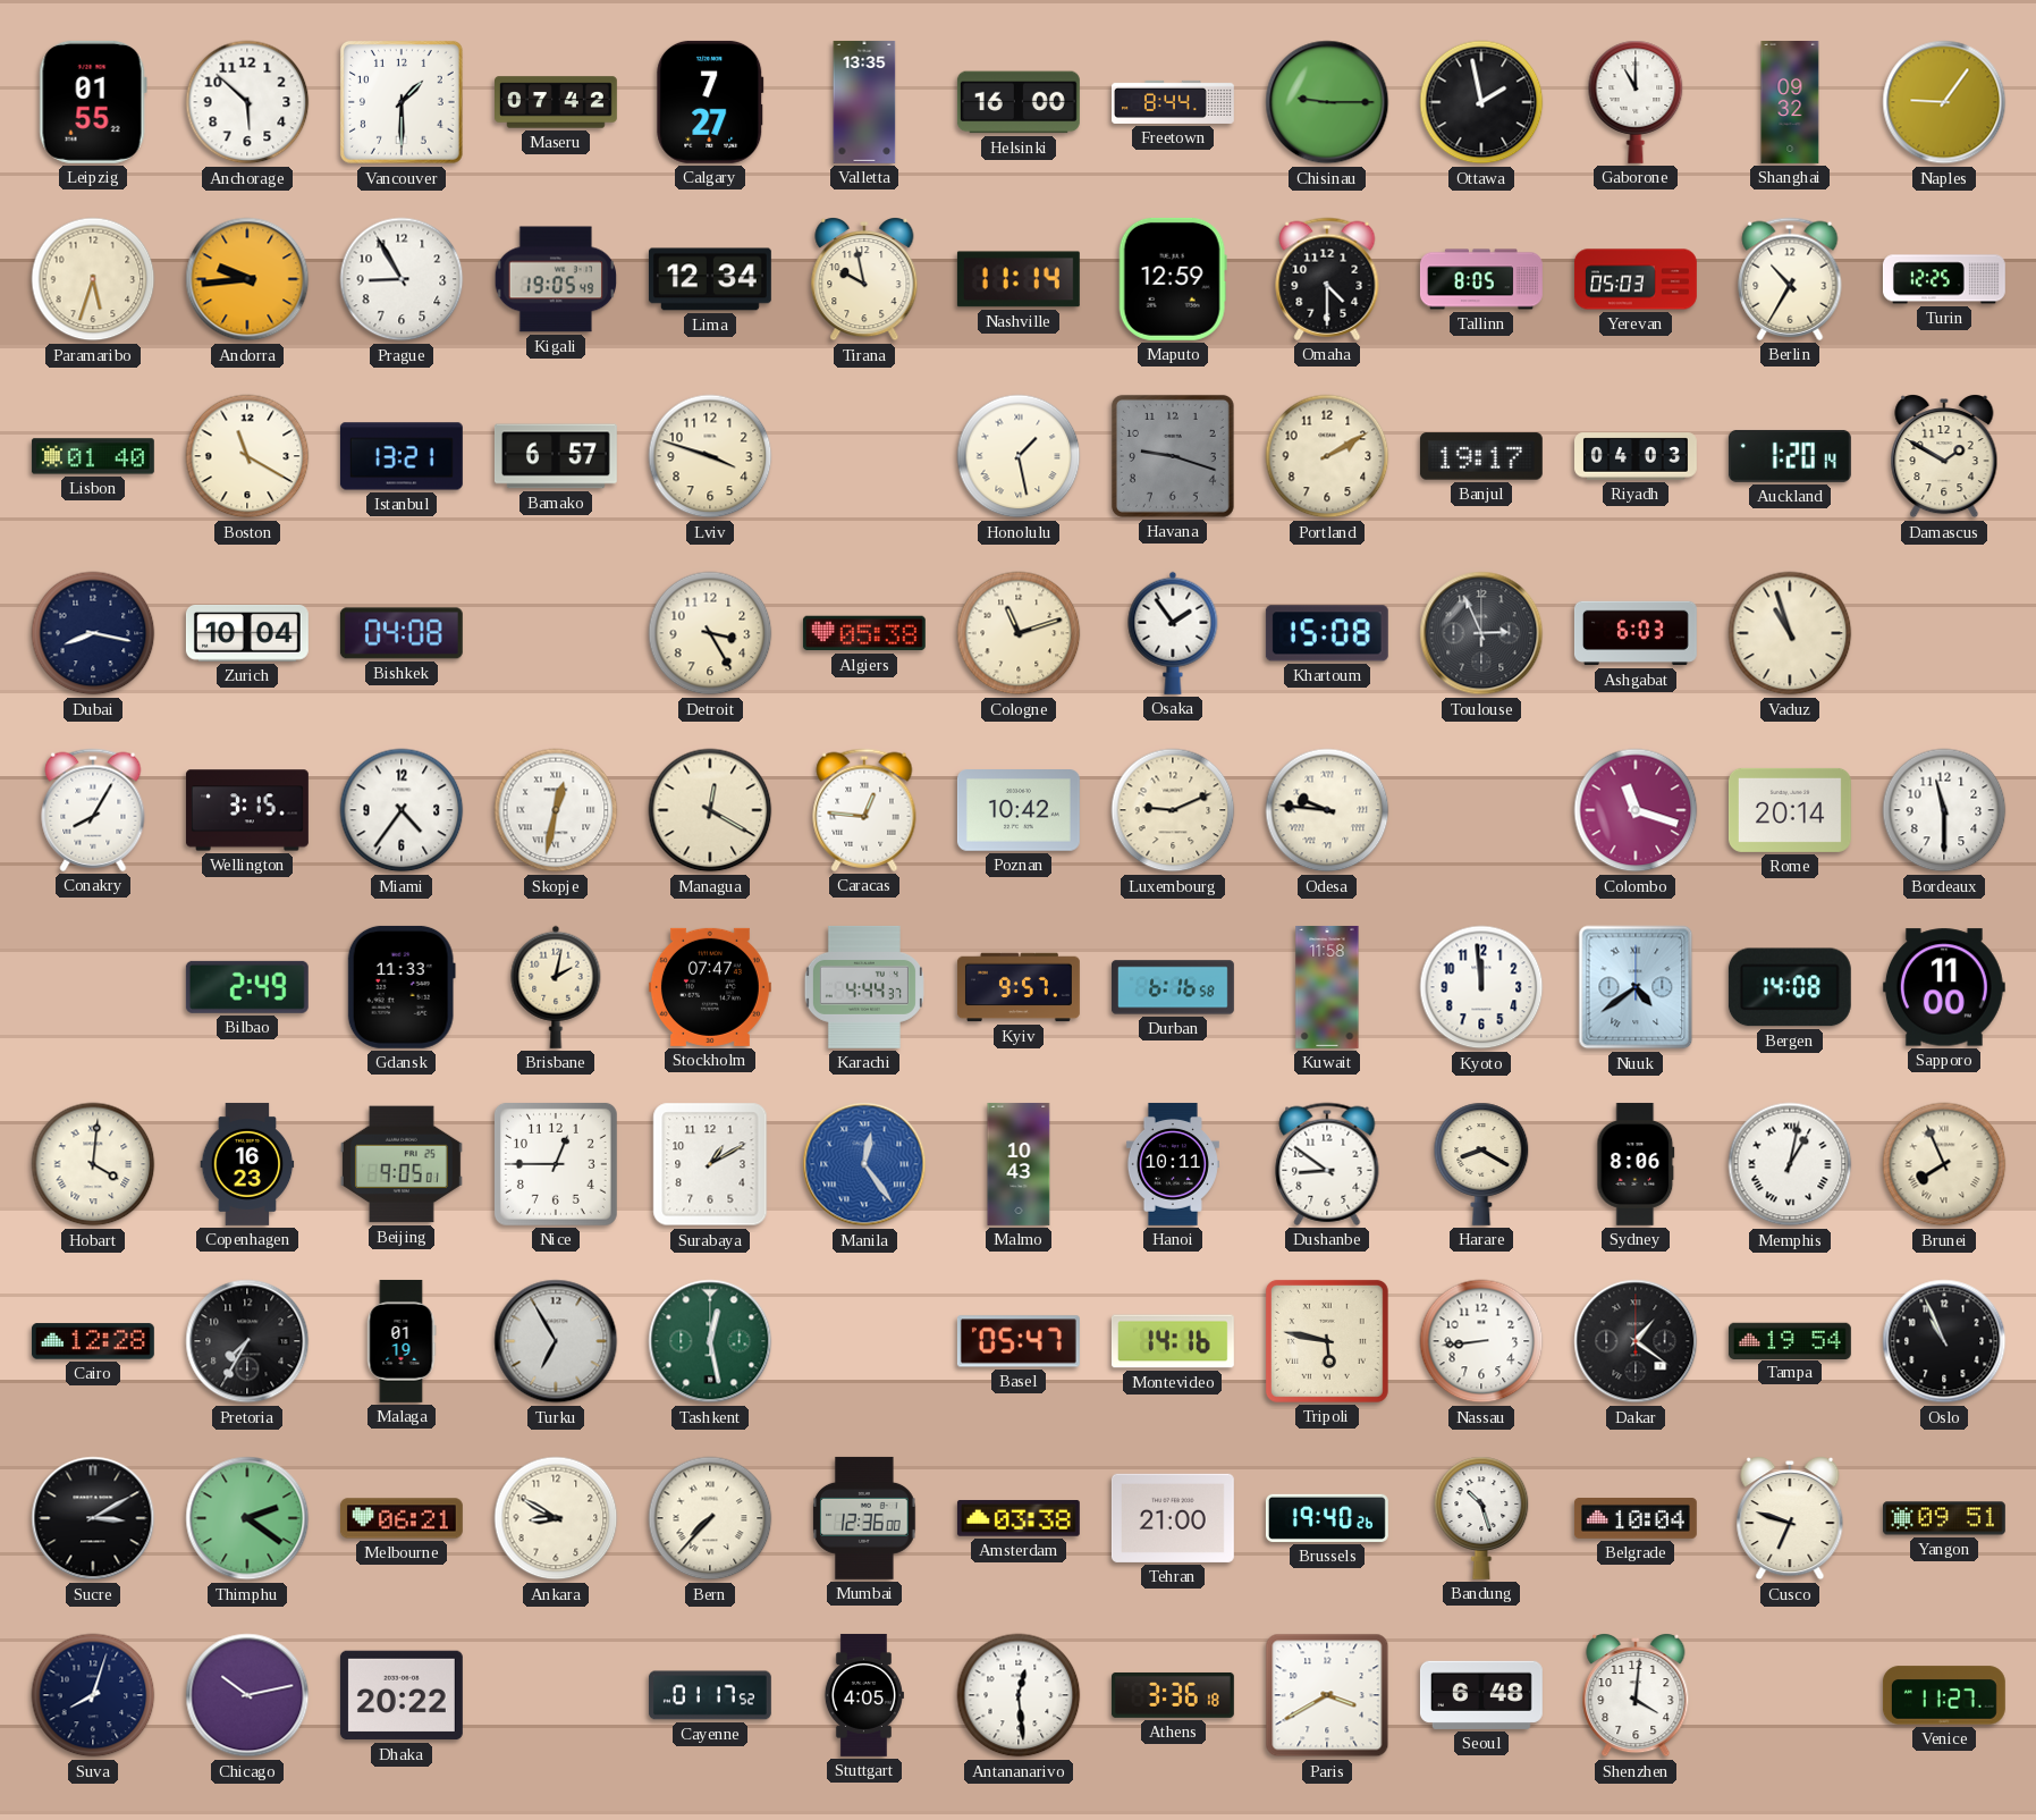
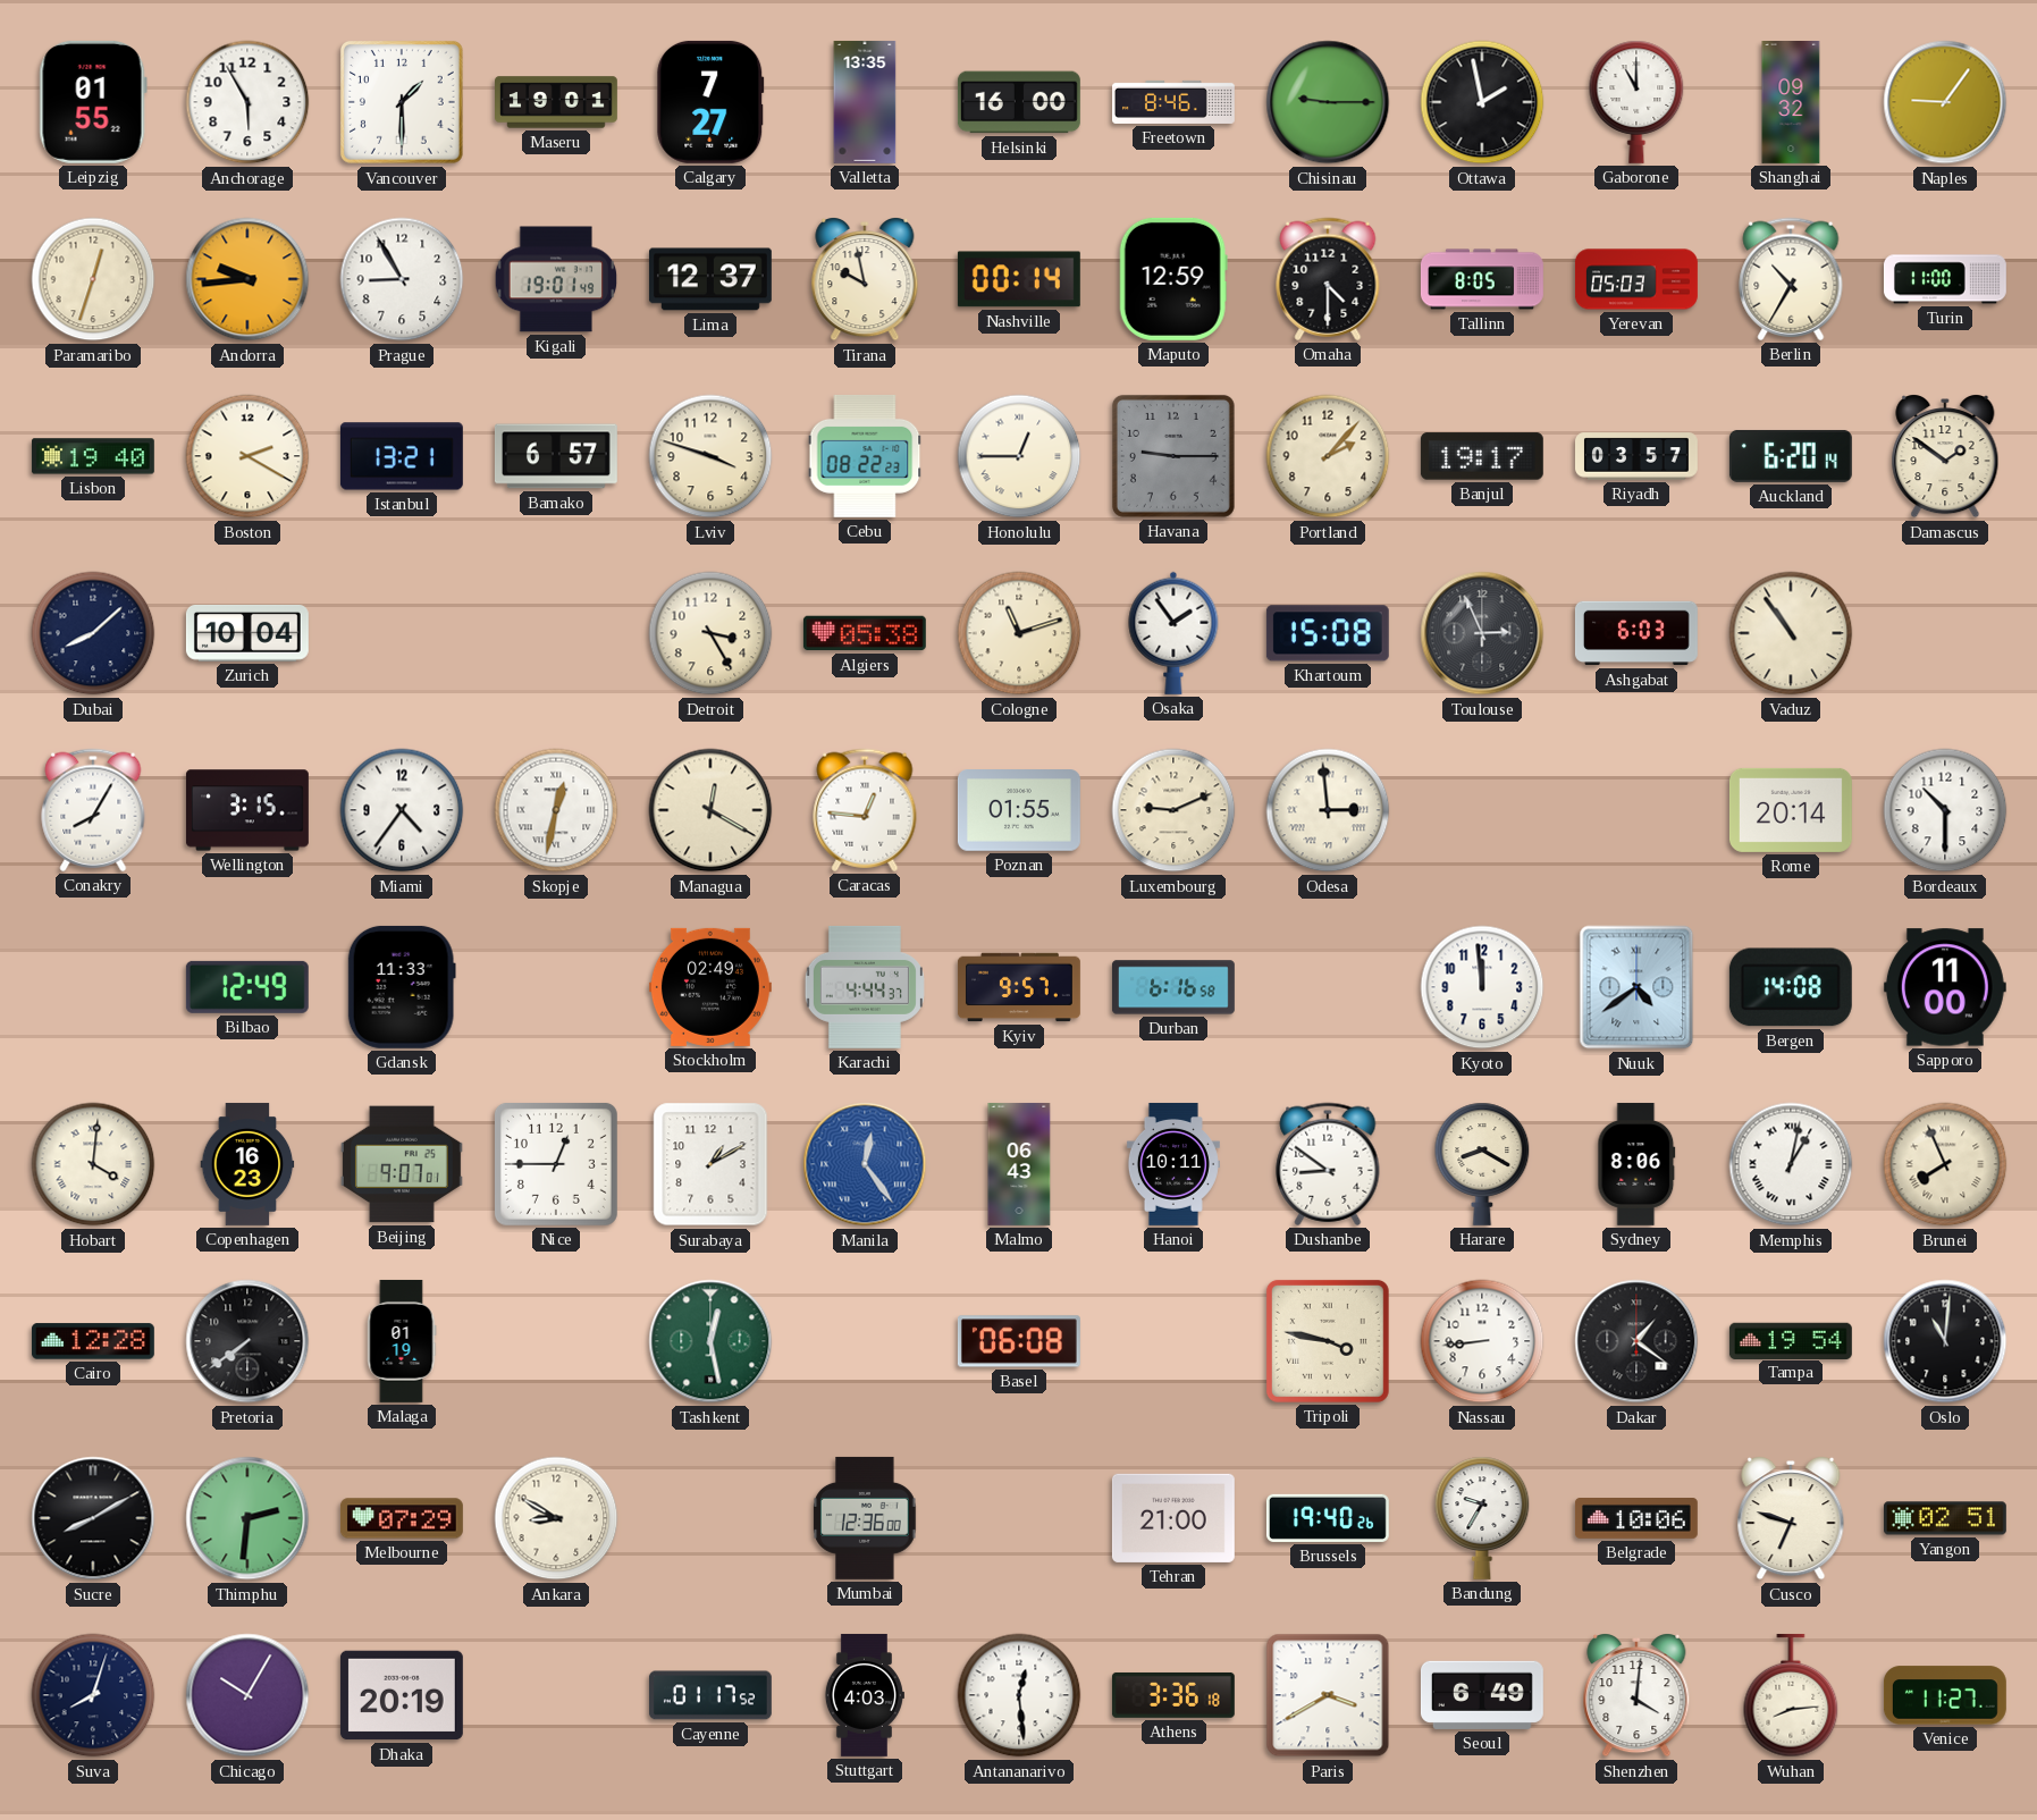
Anchorage: 5:52 -> 5:55 (247, 102)
Maseru: 07:42 -> 19:01 (557, 102)
Freetown: 8:44 -> 8:46 (1175, 102)
Paramaribo: 5:33 -> 12:33 (93, 279)
Kigali: 19:05 -> 19:01 (556, 279)
Lima: 12:34 -> 12:37 (710, 279)
Nashville: 11:14 -> 00:14 (1019, 279)
Turin: 12:25 -> 11:00 (1945, 279)
Lisbon: 01:40 -> 19:40 (93, 456)
Boston: 11:20 -> 2:20 (247, 456)
Cebu: none -> 08:22 (865, 456)
Honolulu: 1:28 -> 12:45 (1019, 456)
Havana: 9:18 -> 9:15 (1173, 456)
Portland: 2:10 -> 2:07 (1328, 456)
Riyadh: 04:03 -> 03:57 (1638, 456)
Auckland: 1:20 -> 6:20 (1791, 456)
Damascus: 1:50 -> 1:51 (1945, 457)
Dubai: 8:17 -> 8:08 (93, 633)
Bishkek: 04:08 -> none (402, 633)
Vaduz: 10:57 -> 10:54 (1791, 633)
Poznan: 10:42 -> 01:55 (1019, 811)
Odesa: 9:46 -> 2:59 (1328, 810)
Colombo: 11:18 -> none (1636, 810)
Bordeaux: 11:30 -> 10:30 (1945, 810)
Bilbao: 2:49 -> 12:49 (247, 987)
Brisbane: 2:02 -> none (556, 987)
Stockholm: 07:47 -> 02:49 (710, 987)
Kuwait: 11:58 -> none (1327, 987)
Beijing: 9:05 -> 9:07 (402, 1164)
Malmo: 10:43 -> 06:43 (1019, 1164)
Pretoria: 7:35 -> 7:39 (247, 1341)
Turku: 6:55 -> none (556, 1341)
Basel: 05:47 -> 06:08 (1019, 1341)
Montevideo: 14:16 -> none (1173, 1341)
Tripoli: 5:47 -> 3:47 (1328, 1341)
Oslo: 10:56 -> 11:01 (1945, 1341)
Sucre: 3:10 -> 8:10 (93, 1518)
Thimphu: 2:21 -> 2:31 (247, 1518)
Melbourne: 06:21 -> 07:29 (402, 1518)
Bern: 7:37 -> none (710, 1518)
Amsterdam: 03:38 -> none (1019, 1519)
Bandung: 10:27 -> 9:35 (1482, 1518)
Belgrade: 10:04 -> 10:06 (1636, 1519)
Yangon: 09:51 -> 02:51 (1945, 1518)
Chicago: 10:13 -> 10:05 (247, 1695)
Dhaka: 20:22 -> 20:19 (402, 1695)
Stuttgart: 4:05 -> 4:03 (864, 1695)
Seoul: 6:48 -> 6:49 (1482, 1695)
Wuhan: none -> 8:14 (1791, 1695)
